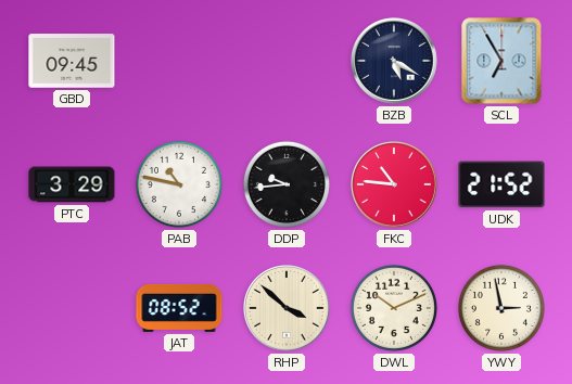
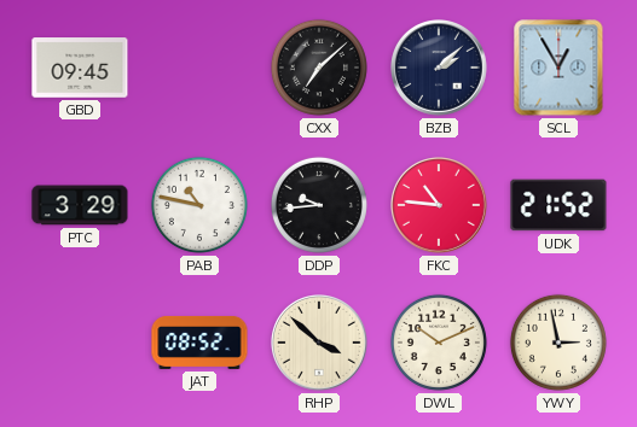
CXX: none -> 7:08 (319, 68)
BZB: 5:20 -> 2:08 (440, 69)
SCL: 6:55 -> 12:55 (558, 68)
